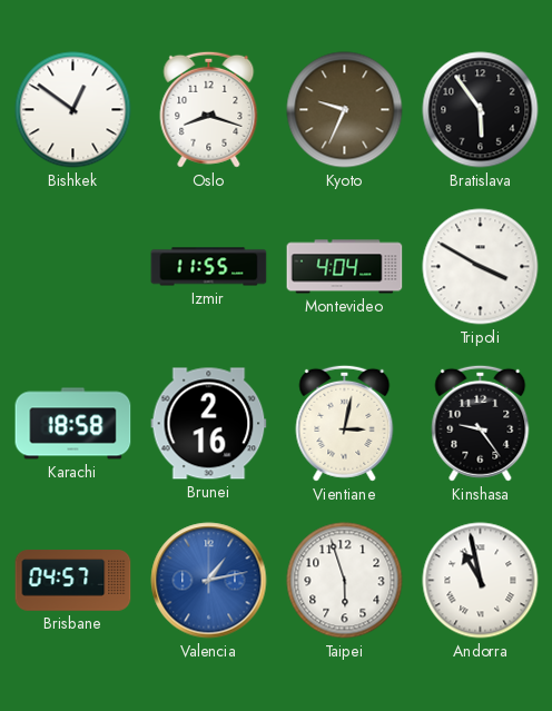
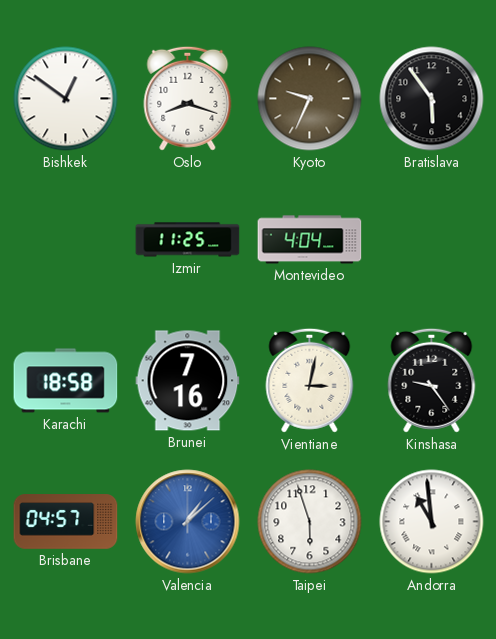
Izmir: 11:55 -> 11:25 (188, 240)
Tripoli: 3:50 -> none (481, 267)
Brunei: 2:16 -> 7:16 (188, 381)
Valencia: 1:13 -> 1:08 (188, 522)
Andorra: 10:58 -> 10:59 (432, 522)
